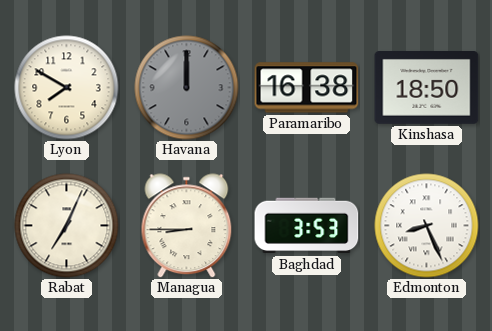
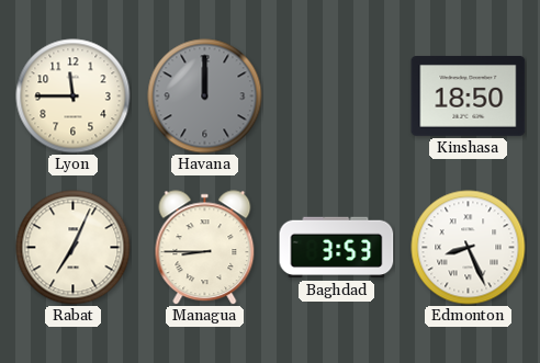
Lyon: 7:50 -> 11:45 (74, 97)
Paramaribo: 16:38 -> none (307, 88)
